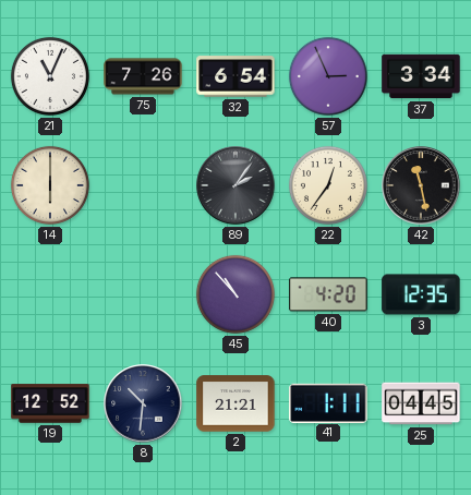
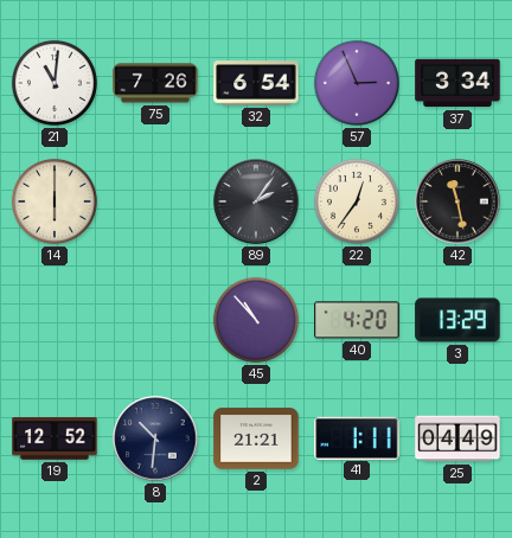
21: 11:04 -> 11:01 (55, 83)
3: 12:35 -> 13:29 (457, 320)
25: 04:45 -> 04:49 (457, 438)
